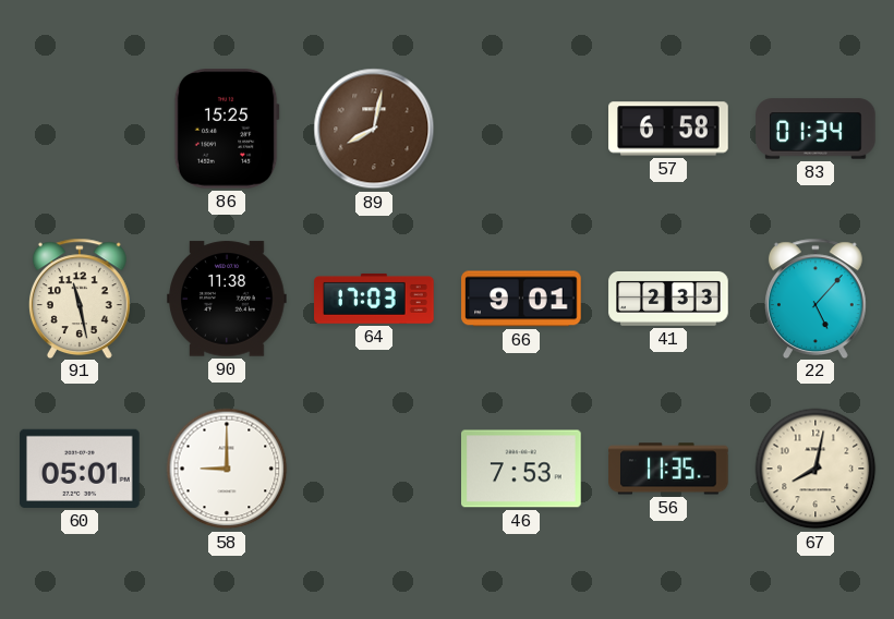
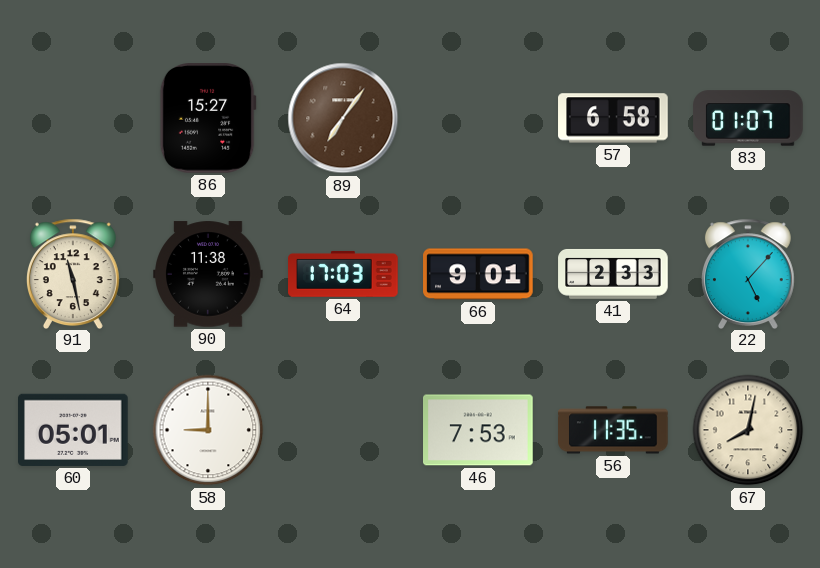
86: 15:25 -> 15:27 (208, 119)
89: 8:02 -> 7:06 (343, 118)
83: 01:34 -> 01:07 (748, 118)
